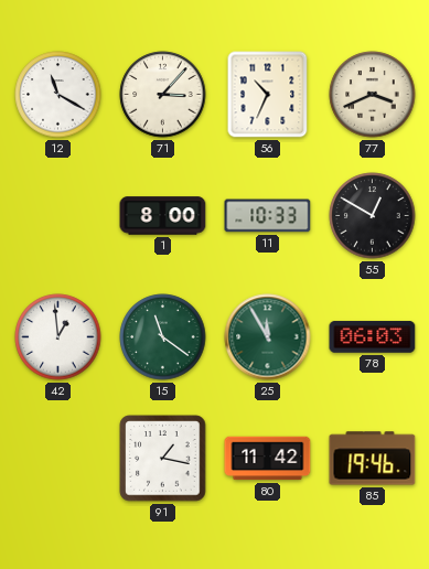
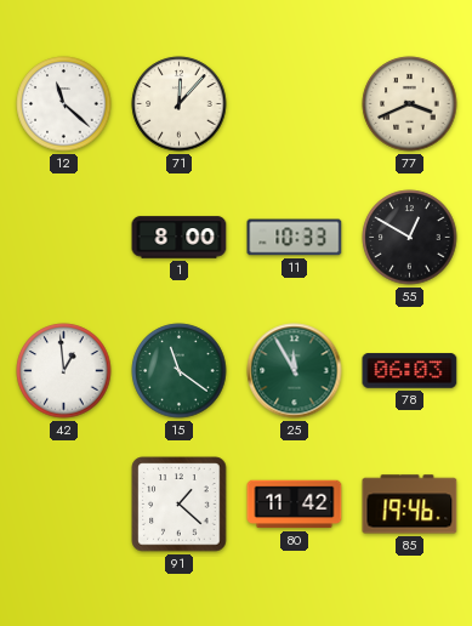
12: 11:20 -> 11:22 (64, 104)
71: 3:07 -> 12:07 (180, 104)
56: 10:34 -> none (268, 95)
91: 1:17 -> 1:22 (180, 505)
